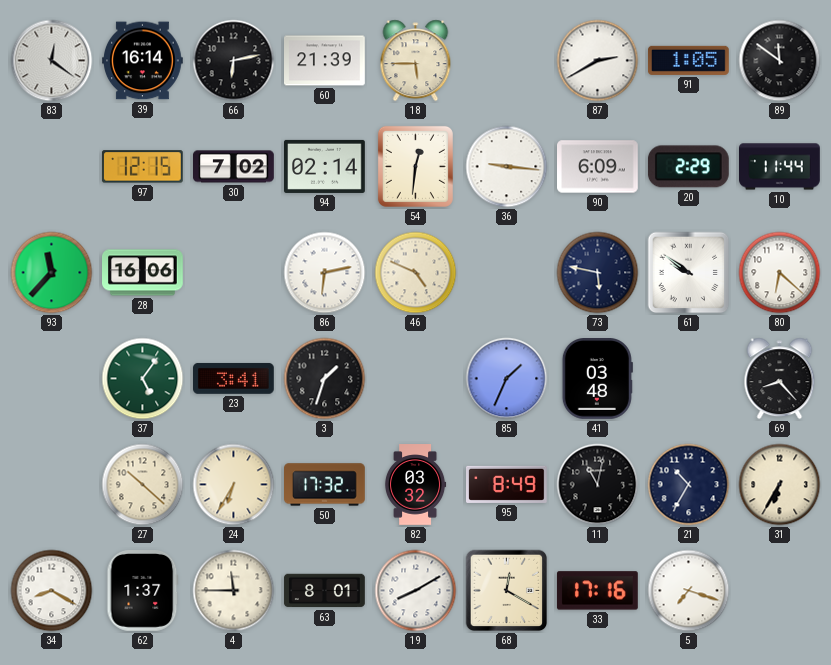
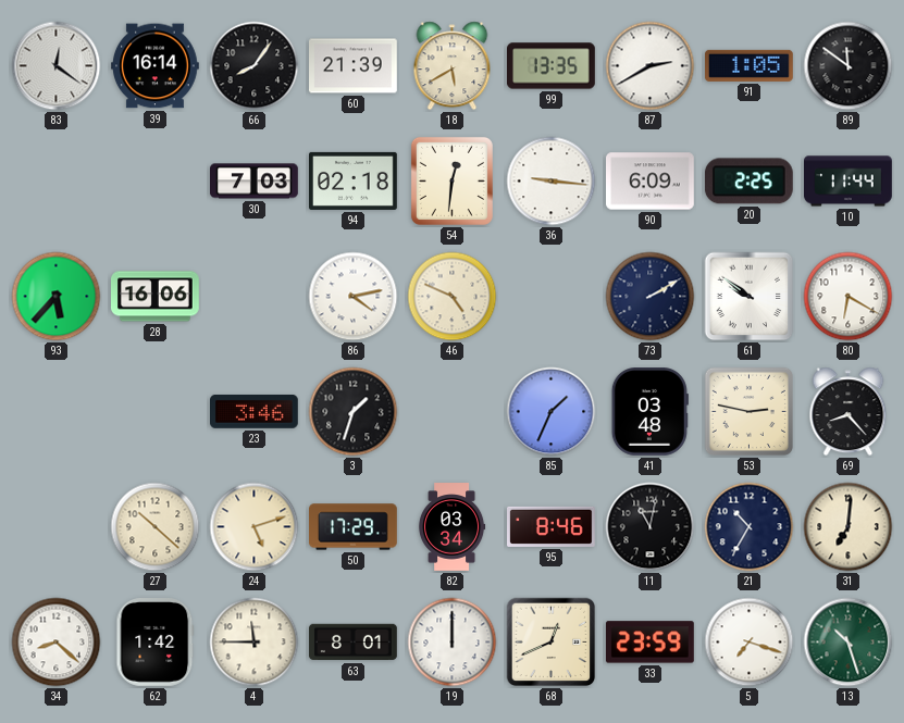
66: 6:13 -> 8:06 (255, 66)
18: 5:45 -> 5:40 (453, 66)
99: none -> 13:35 (552, 66)
97: 12:15 -> none (142, 167)
30: 7:02 -> 7:03 (255, 182)
94: 02:14 -> 02:18 (354, 180)
20: 2:29 -> 2:25 (748, 182)
93: 11:37 -> 5:37 (57, 297)
86: 6:13 -> 4:13 (354, 297)
73: 5:47 -> 2:10 (651, 297)
80: 6:22 -> 6:20 (849, 297)
37: 5:06 -> none (143, 379)
23: 3:41 -> 3:46 (255, 412)
53: none -> 2:47 (748, 411)
24: 6:35 -> 5:12 (255, 527)
50: 17:32 -> 17:29 (354, 527)
82: 03:32 -> 03:34 (451, 527)
95: 8:49 -> 8:46 (552, 526)
31: 6:35 -> 7:01 (849, 527)
34: 8:20 -> 8:22 (57, 643)
62: 1:37 -> 1:42 (156, 643)
19: 8:10 -> 12:00 (453, 643)
68: 12:20 -> 12:41 (552, 643)
33: 17:16 -> 23:59 (649, 643)
13: none -> 10:27 (849, 643)
